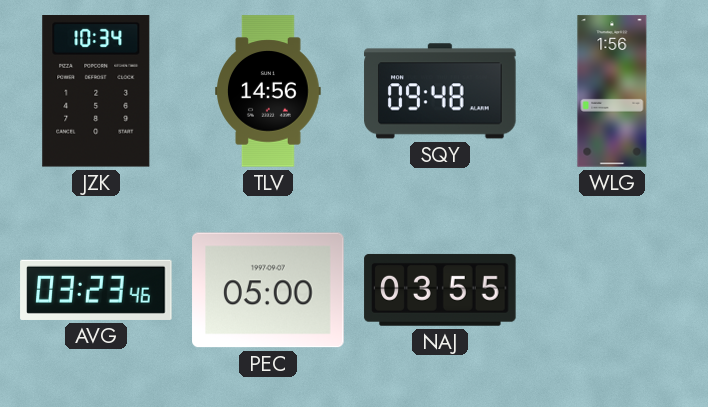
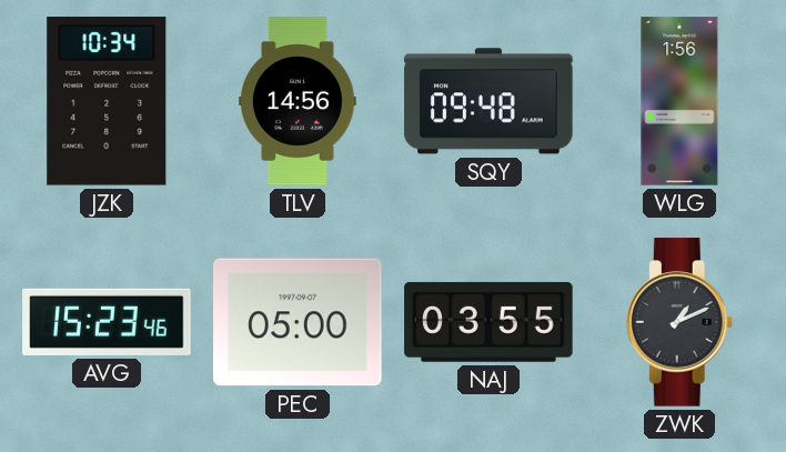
AVG: 03:23 -> 15:23 (107, 322)
ZWK: none -> 1:11 (679, 322)
